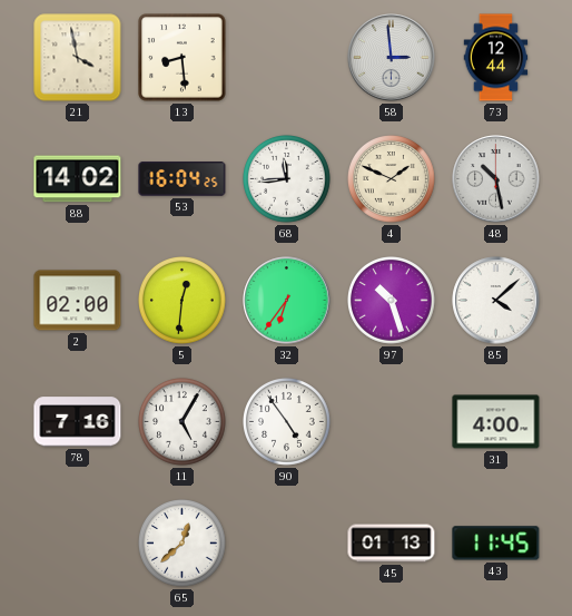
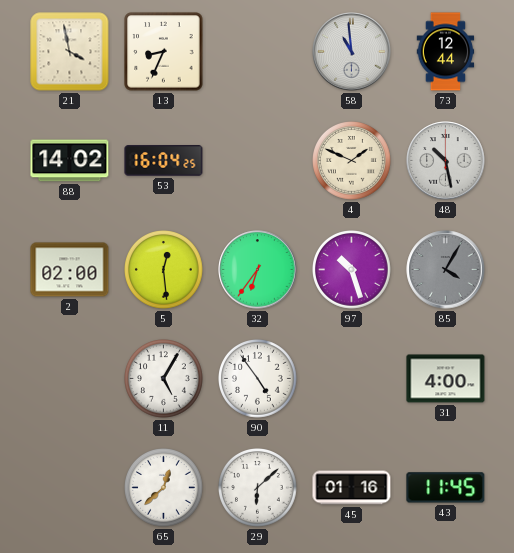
13: 8:29 -> 8:34 (164, 52)
58: 2:59 -> 10:59 (352, 52)
68: 11:44 -> none (287, 179)
5: 12:31 -> 12:29 (164, 270)
85: 4:08 -> 4:05 (446, 270)
85 dial: white -> grey (446, 270)
78: 7:16 -> none (78, 422)
29: none -> 6:08 (258, 488)
45: 01:13 -> 01:16 (352, 488)
